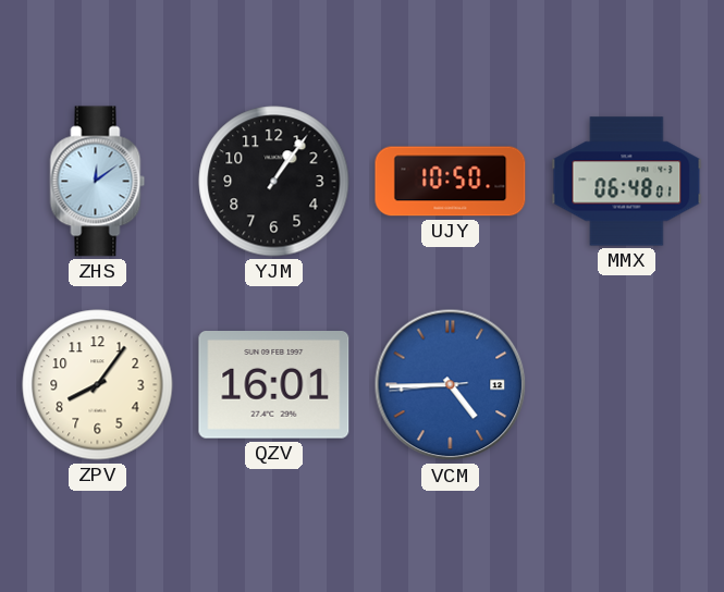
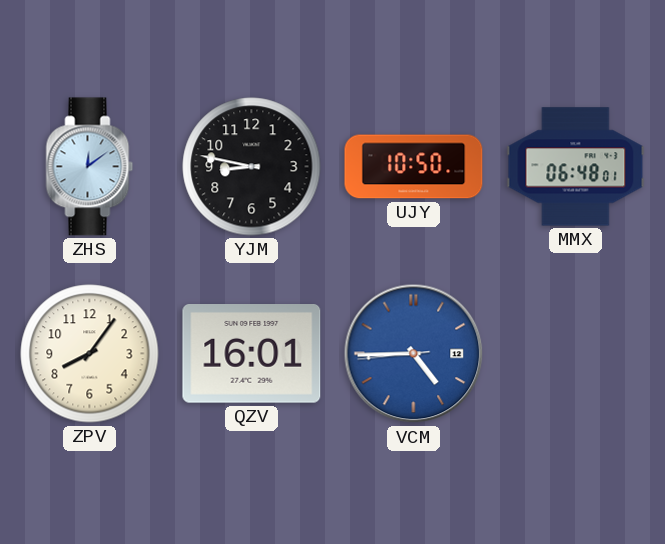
YJM: 1:06 -> 8:47 (252, 167)
